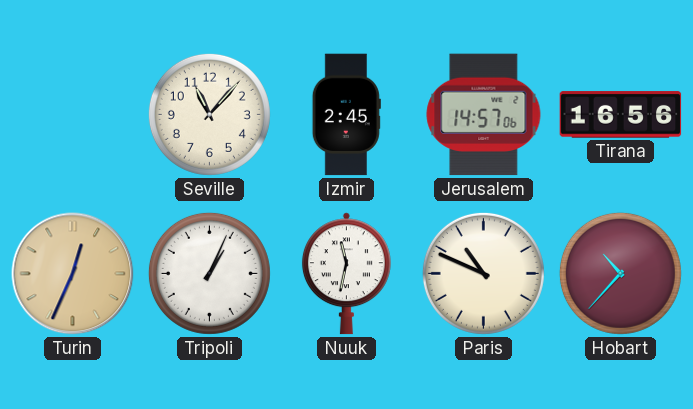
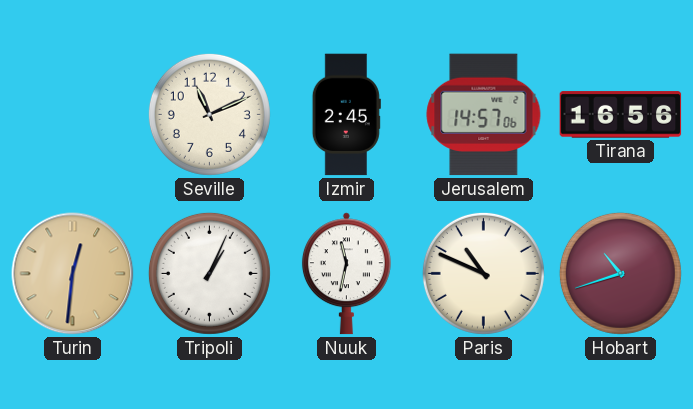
Seville: 11:07 -> 11:11 (209, 114)
Turin: 12:34 -> 12:31 (73, 274)
Hobart: 10:37 -> 10:42 (620, 273)
